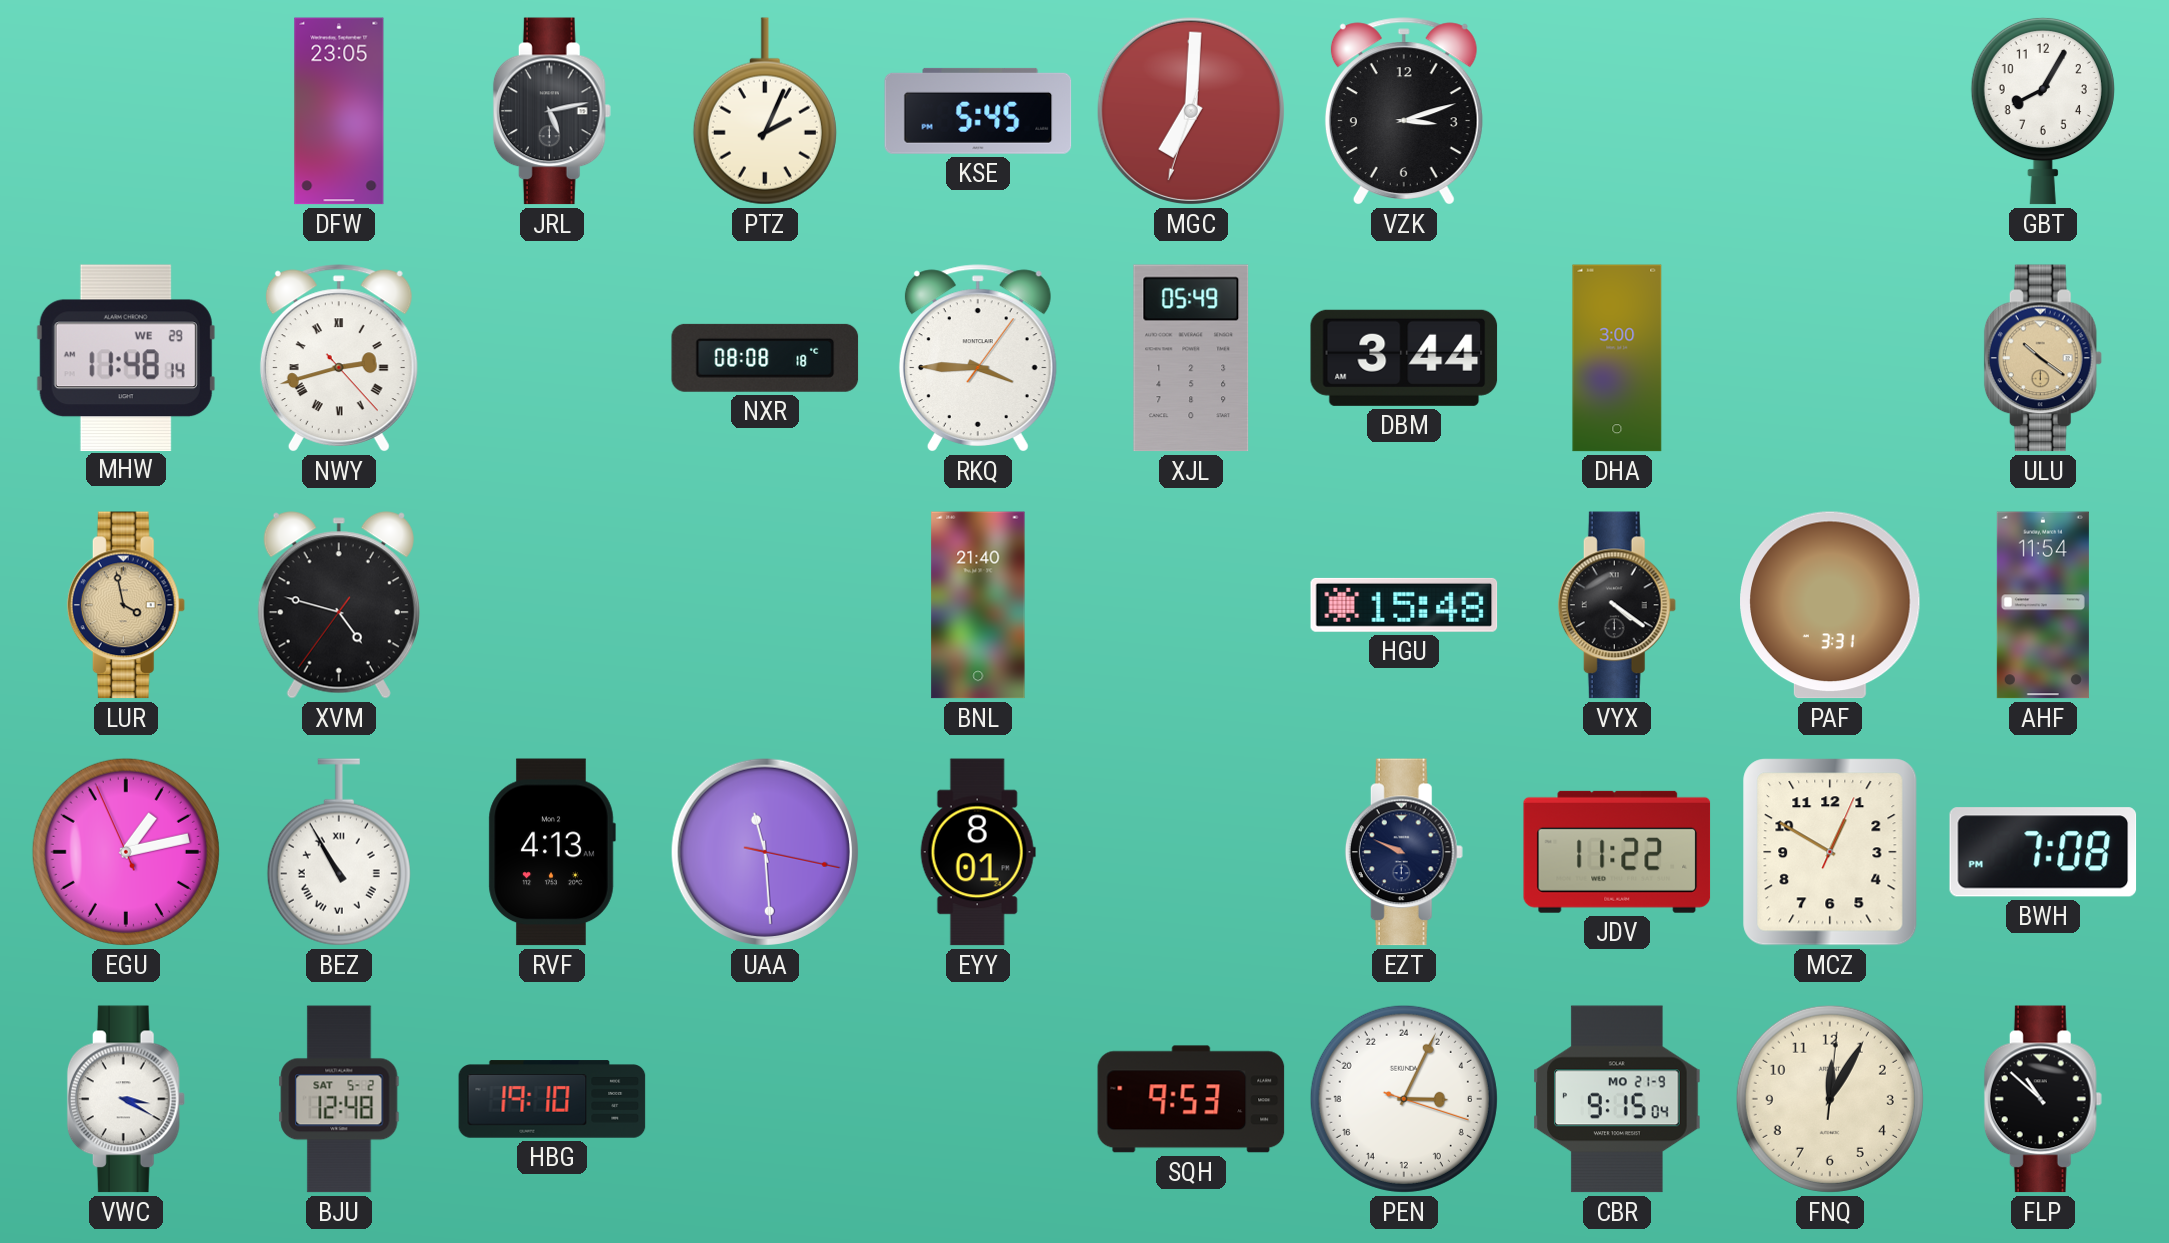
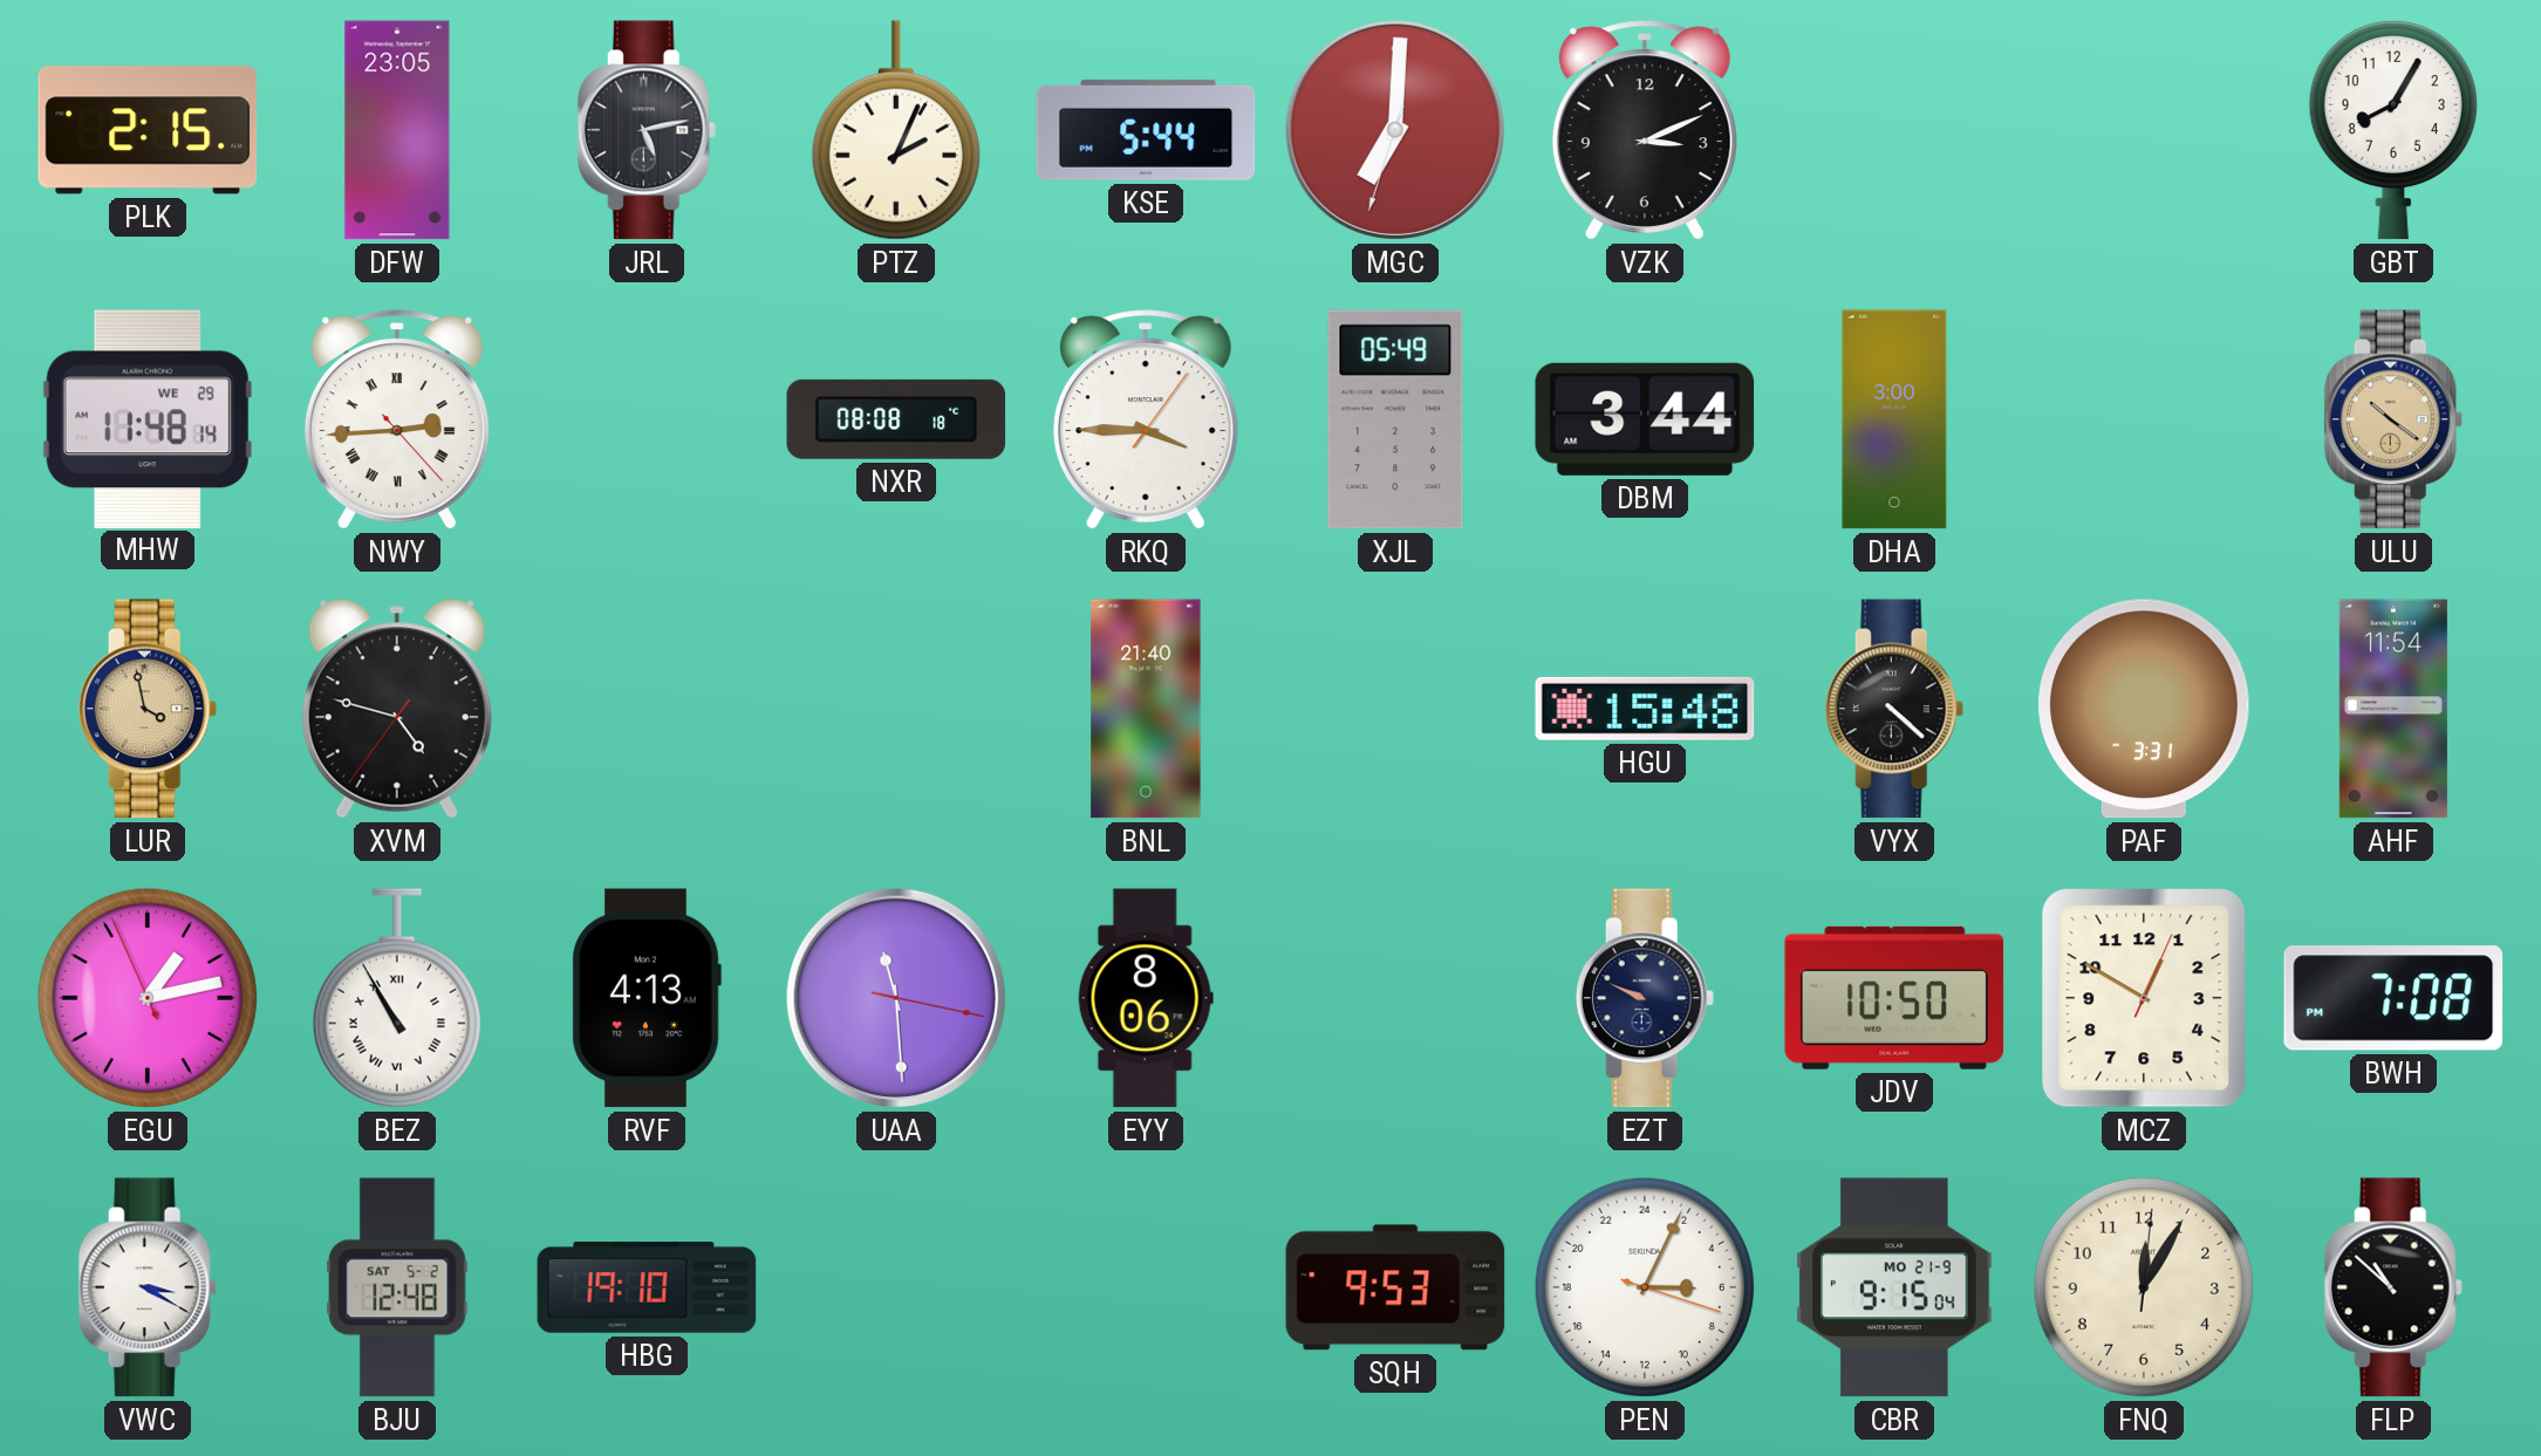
PLK: none -> 2:15 (148, 130)
KSE: 5:45 -> 5:44 (1146, 130)
VZK: 3:12 -> 3:11 (1645, 130)
NWY: 2:42 -> 2:44 (397, 419)
VYX: 4:21 -> 4:22 (1894, 709)
EYY: 8:01 -> 8:06 (1146, 998)
JDV: 11:22 -> 10:50 (1894, 998)
